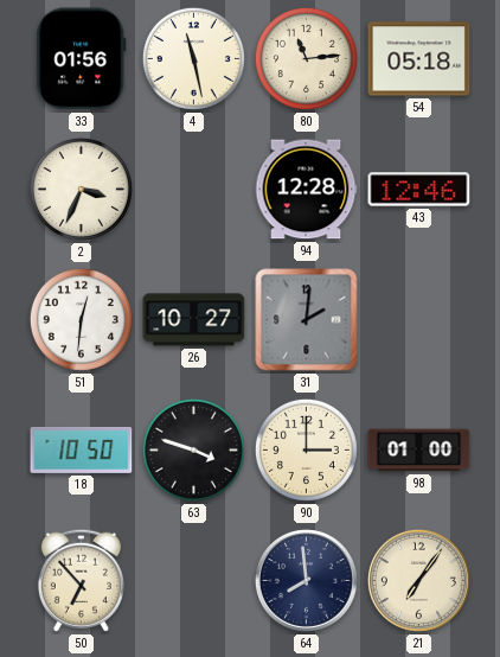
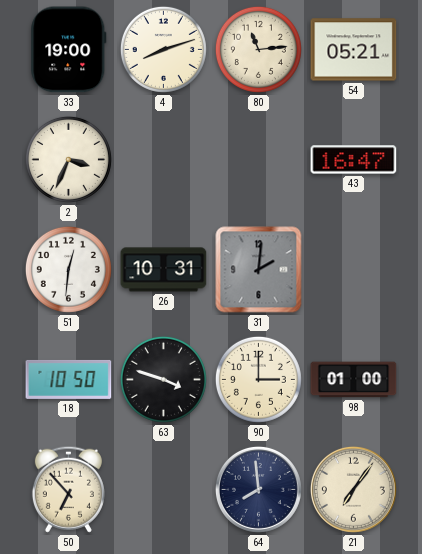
33: 01:56 -> 19:00 (69, 50)
4: 11:28 -> 8:12 (163, 49)
54: 05:18 -> 05:21 (354, 50)
94: 12:28 -> none (306, 190)
43: 12:46 -> 16:47 (354, 160)
26: 10:27 -> 10:31 (164, 270)
